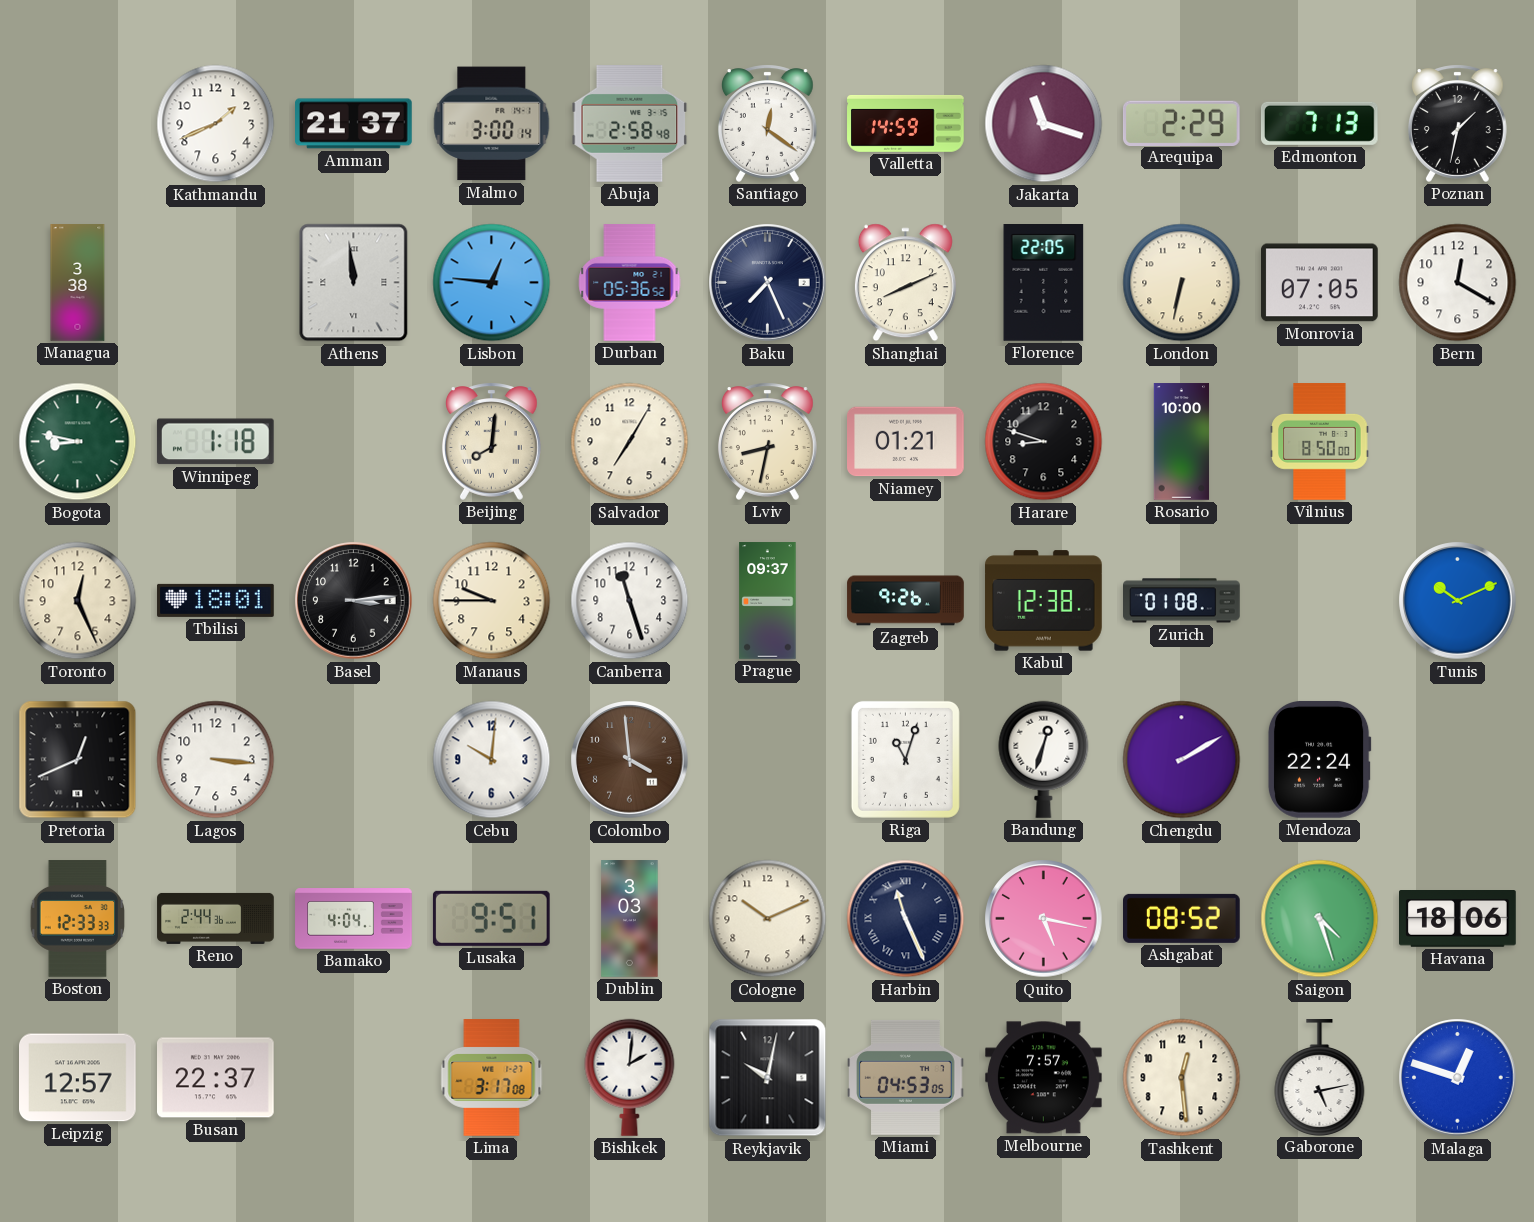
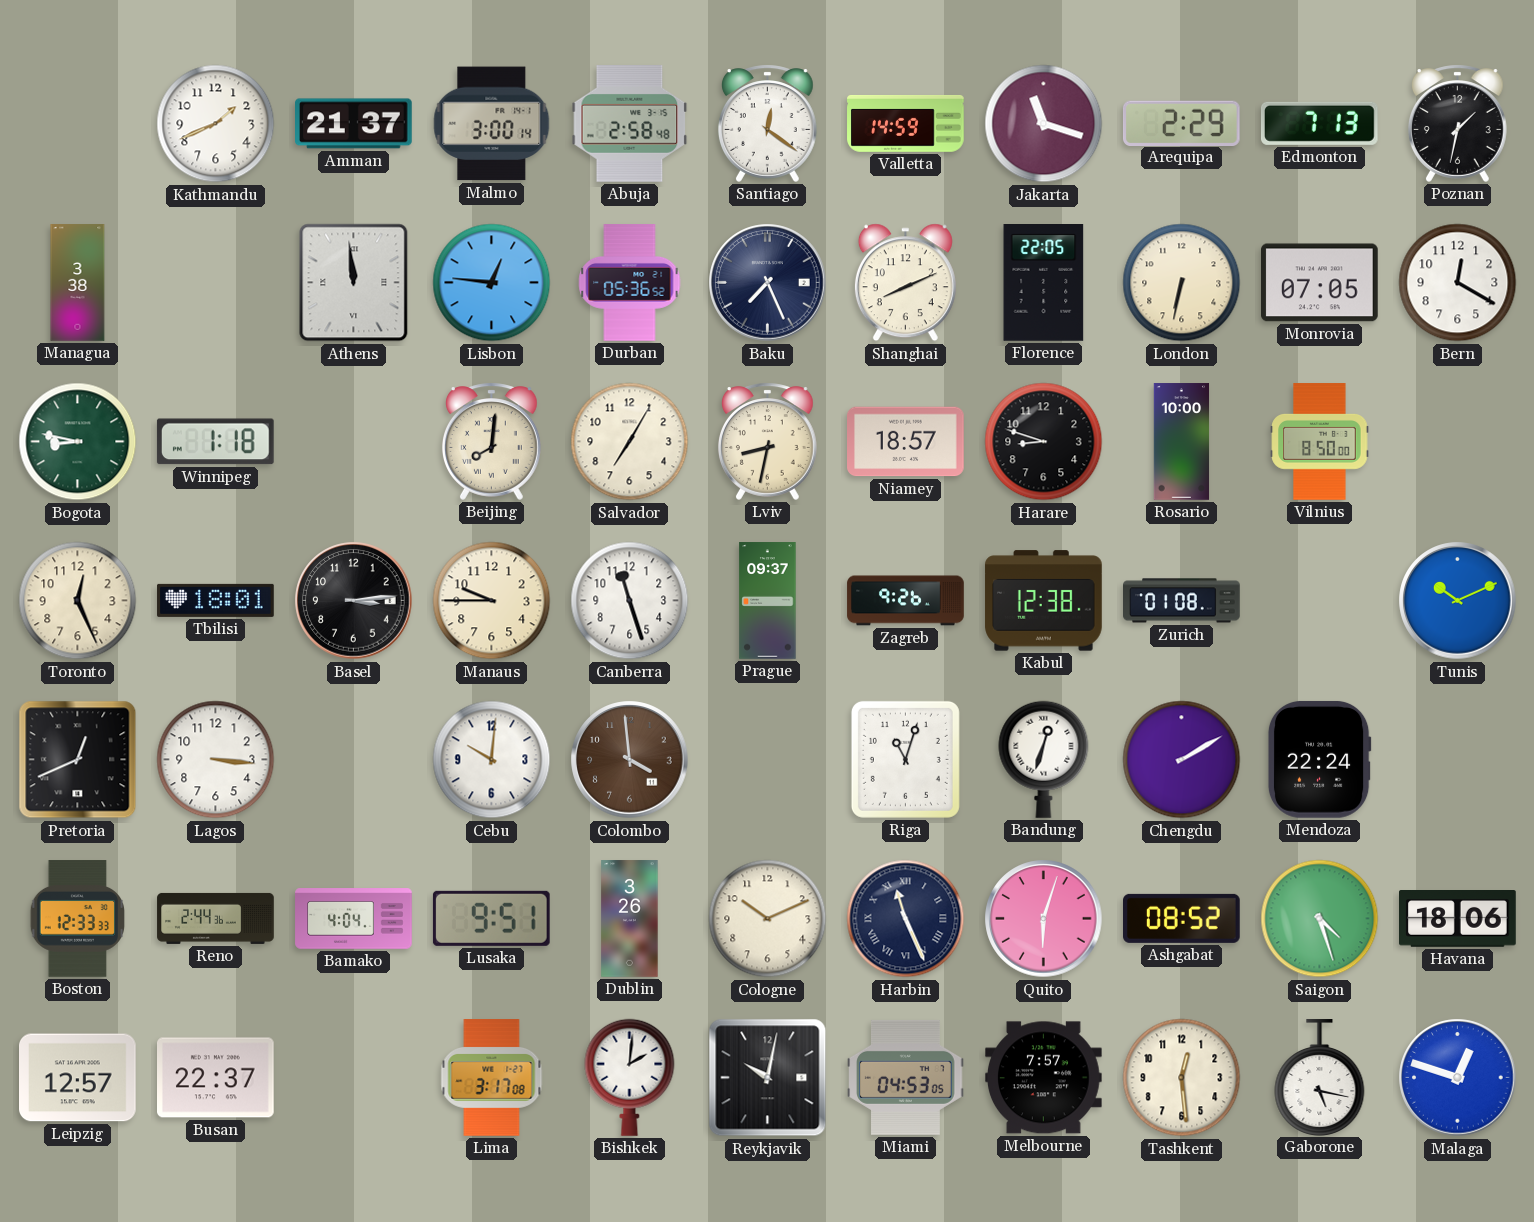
Niamey: 01:21 -> 18:57 (906, 442)
Dublin: 3:03 -> 3:26 (630, 919)
Quito: 5:17 -> 6:03 (1044, 919)
Gaborone: 5:13 -> 5:17 (1320, 1077)
